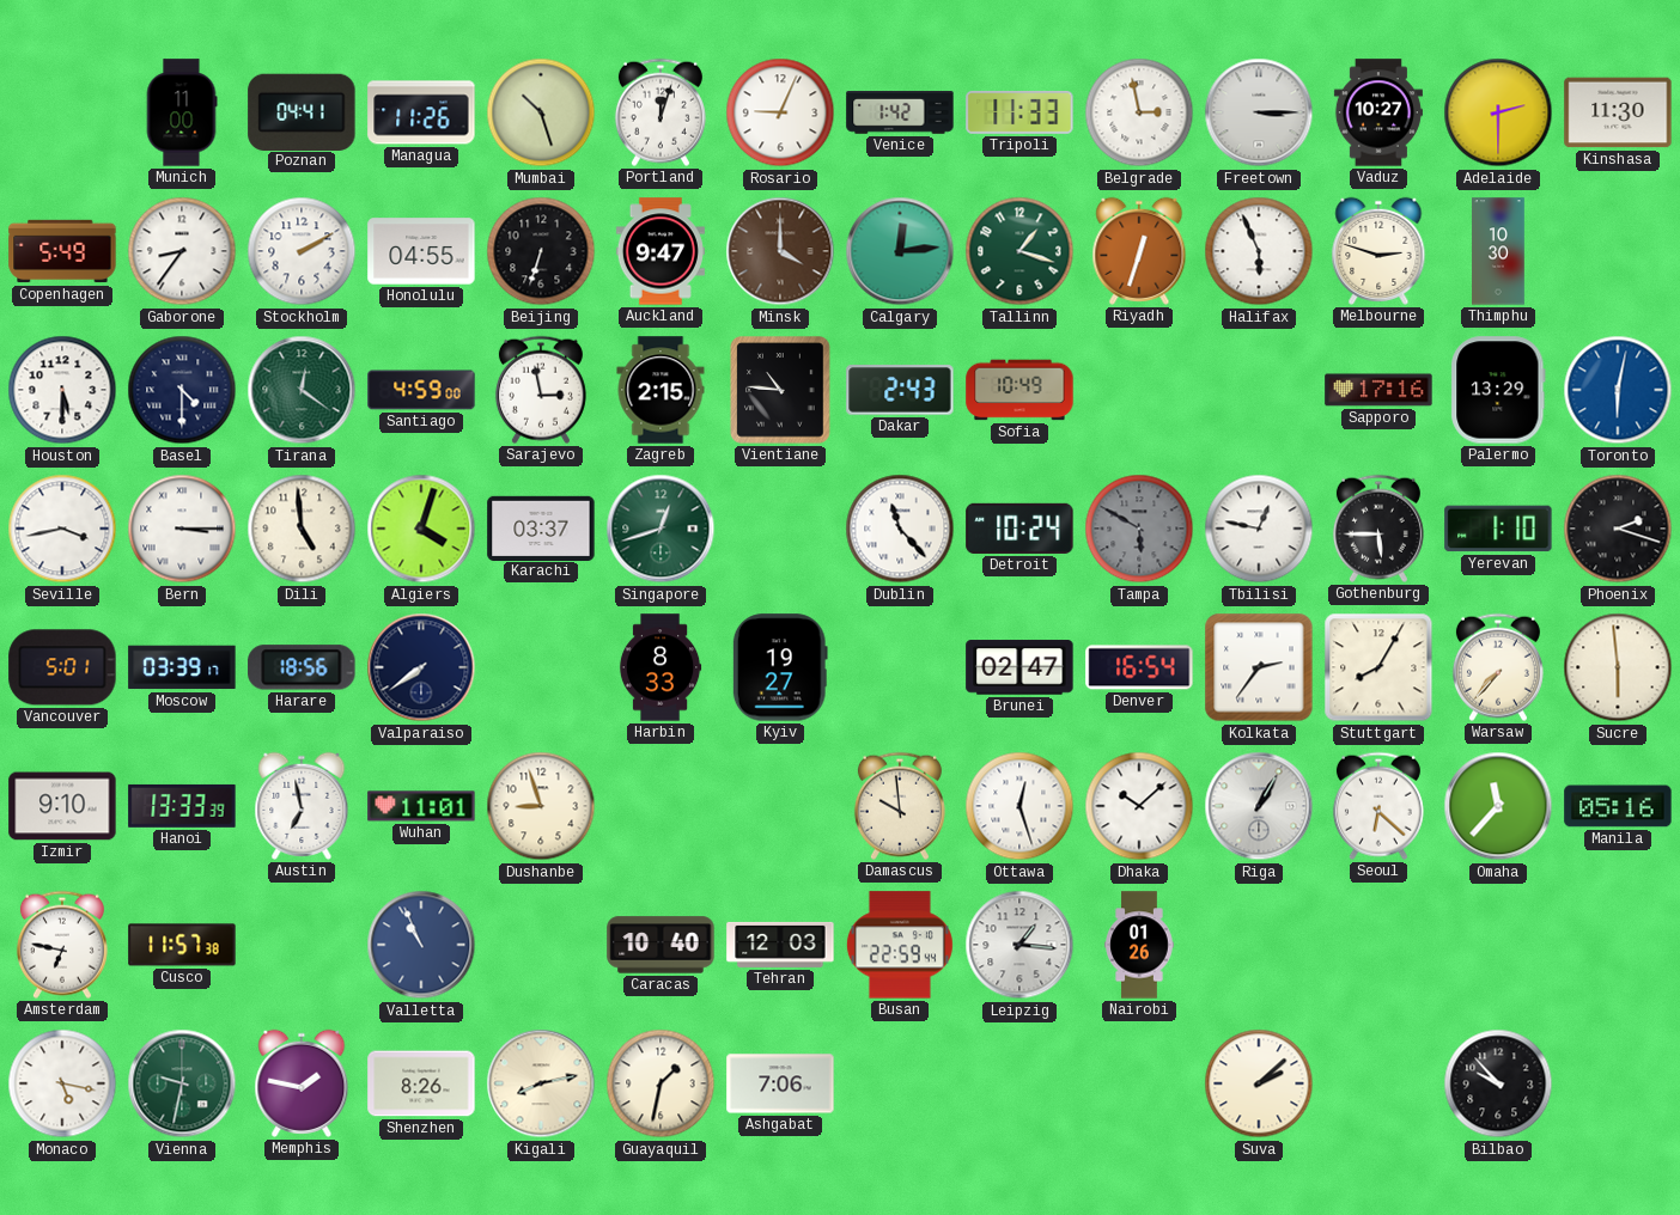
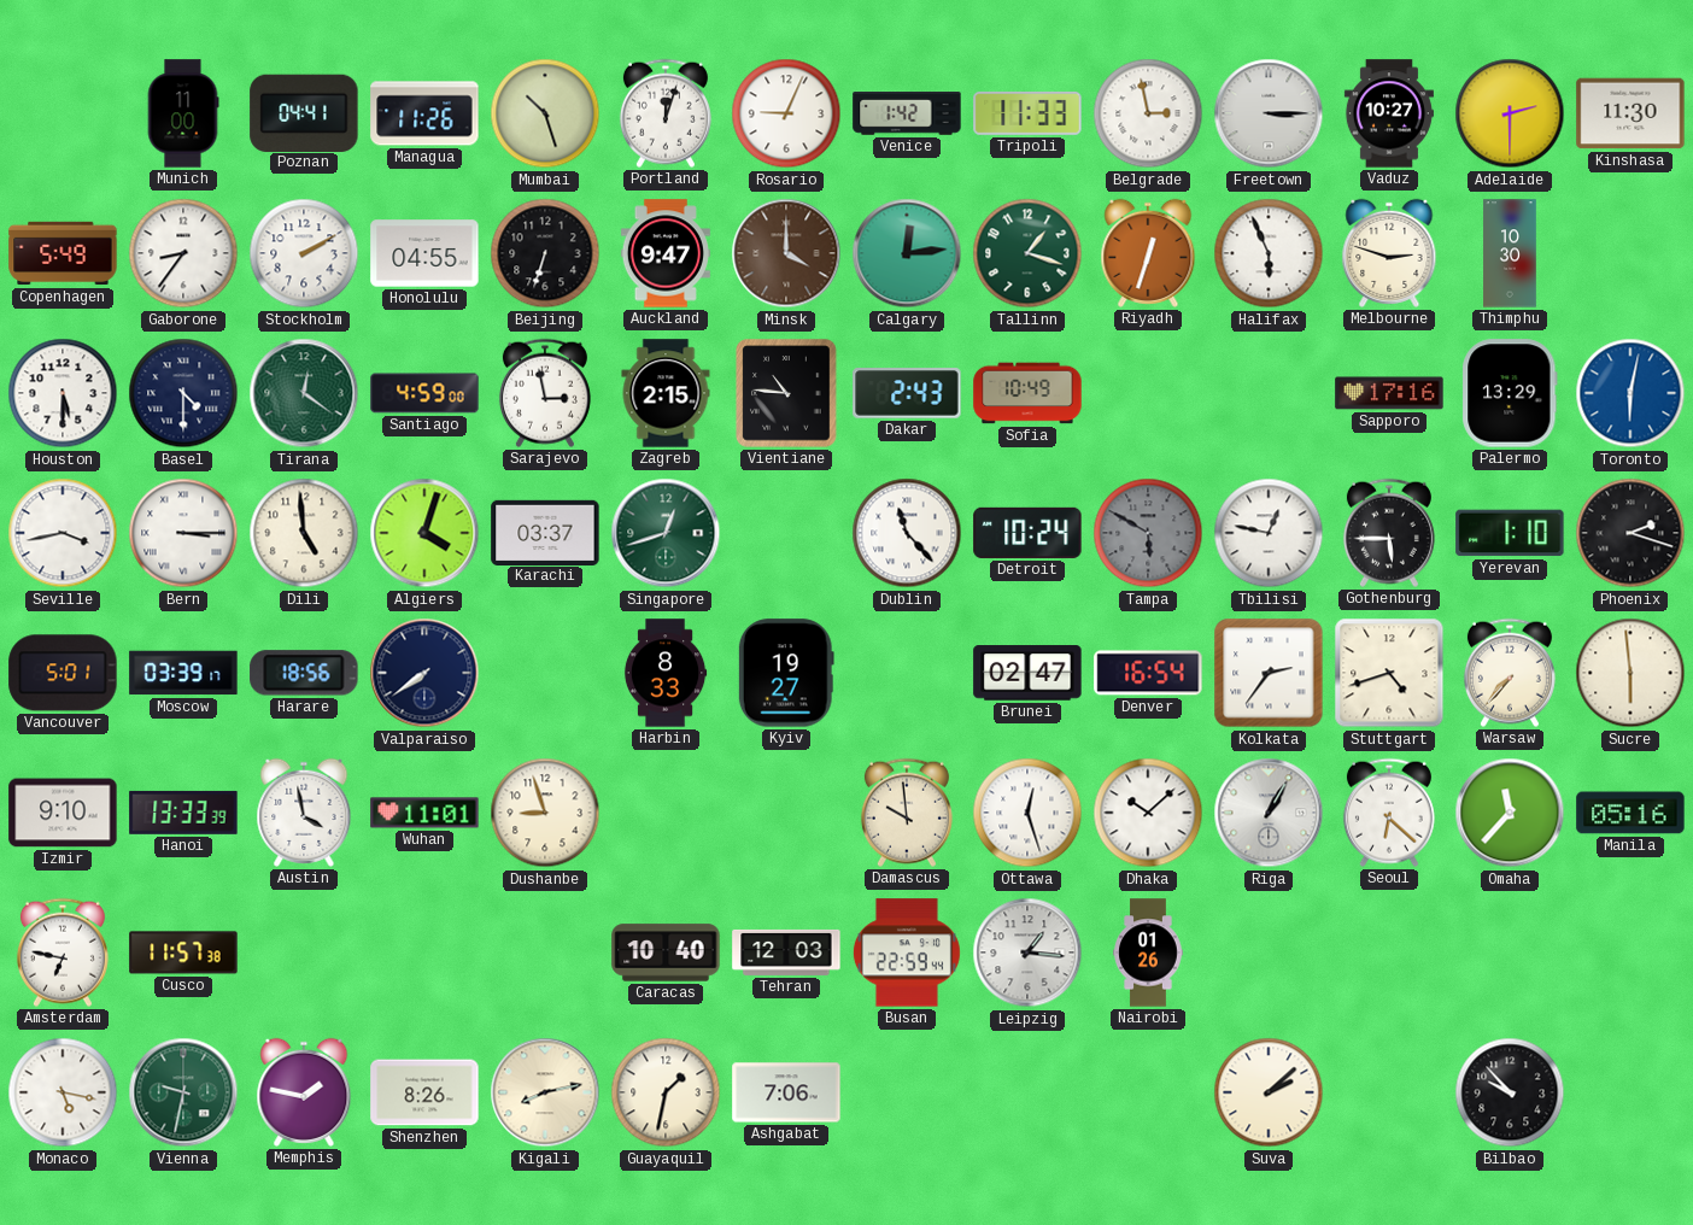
Stuttgart: 8:05 -> 4:42 (1389, 673)
Austin: 6:58 -> 3:58 (304, 813)
Valletta: 10:56 -> none (421, 945)
